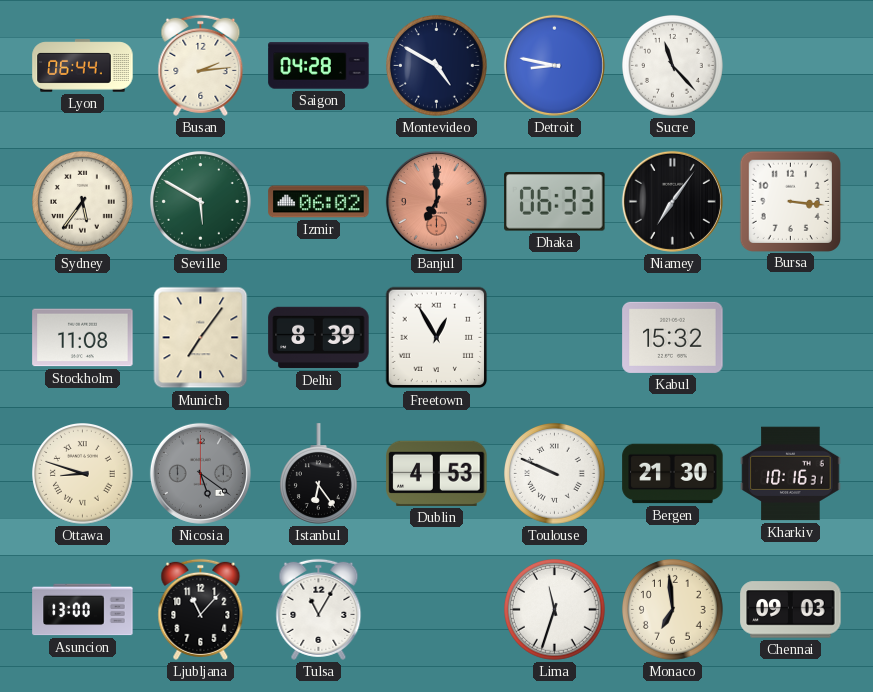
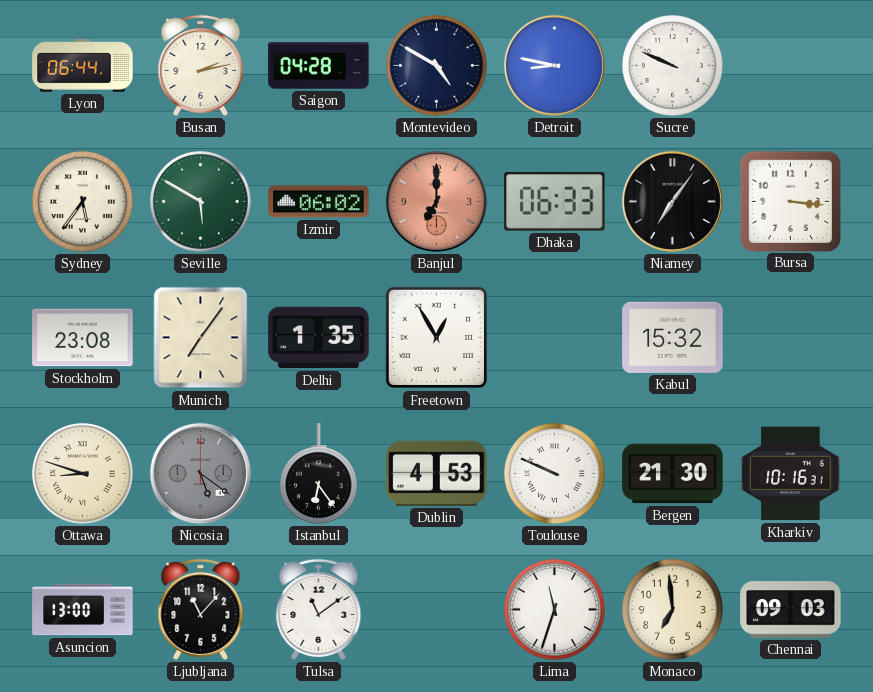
Busan: 2:14 -> 2:13 (201, 65)
Sucre: 11:23 -> 9:49 (673, 66)
Stockholm: 11:08 -> 23:08 (83, 338)
Delhi: 8:39 -> 1:35 (319, 338)
Tulsa: 11:05 -> 11:09 (319, 609)
